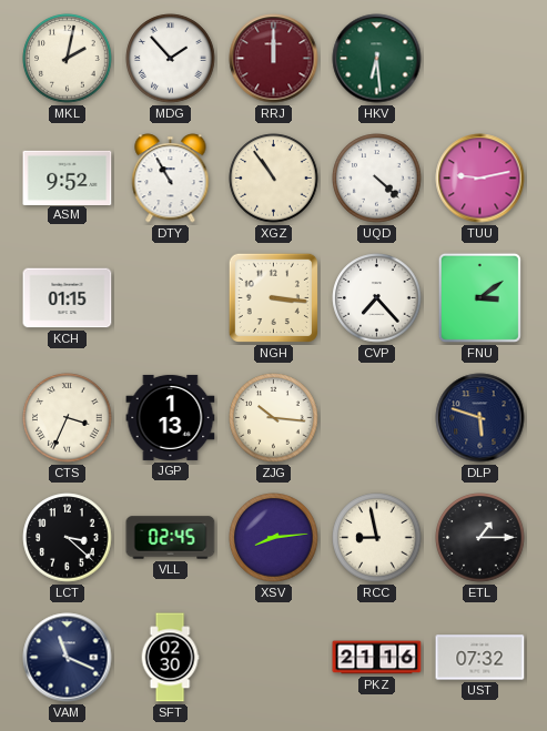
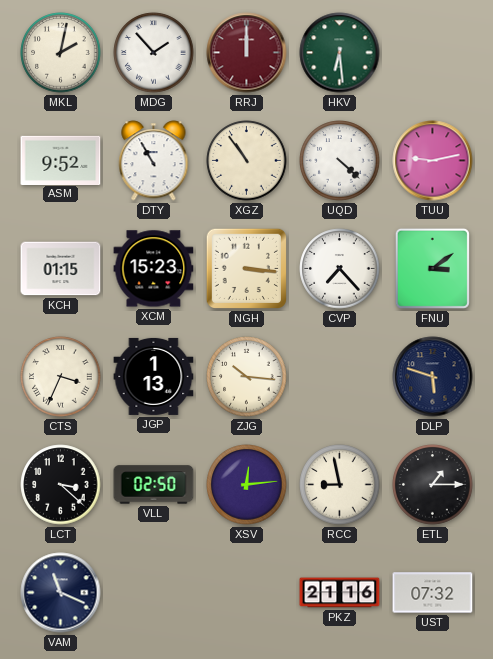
XCM: none -> 15:23 (154, 269)
VLL: 02:45 -> 02:50 (154, 485)
XSV: 8:14 -> 12:14 (247, 485)
SFT: 02:30 -> none (170, 658)
